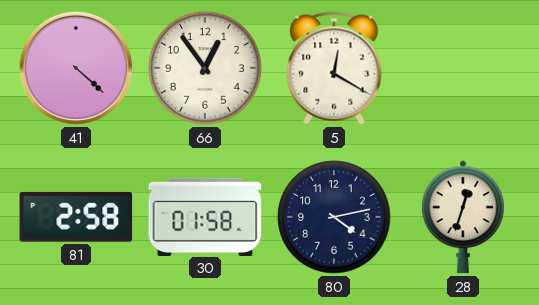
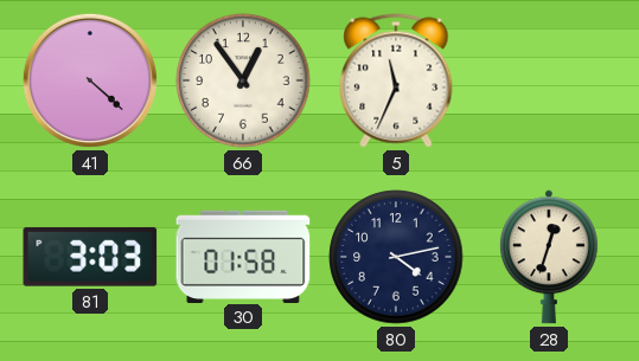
5: 12:20 -> 11:34 (396, 80)
81: 2:58 -> 3:03 (90, 257)
